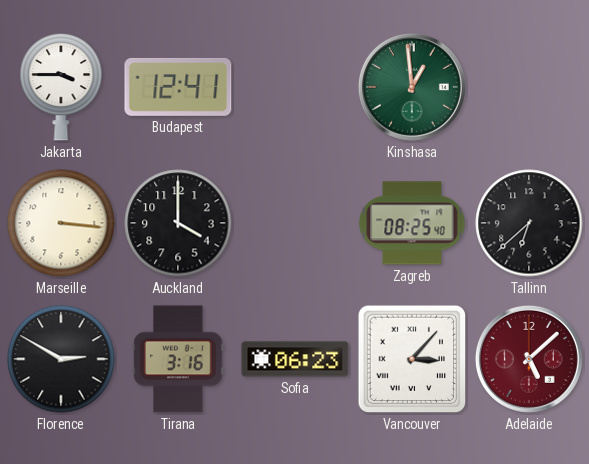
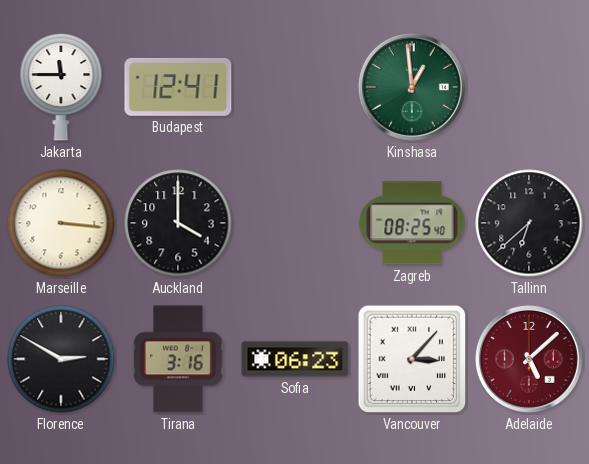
Jakarta: 3:45 -> 11:45 (61, 87)
